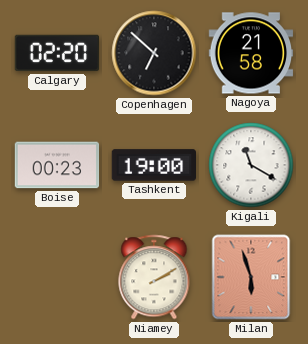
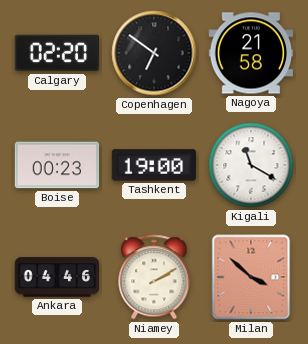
Copenhagen: 6:52 -> 6:51 (154, 53)
Ankara: none -> 04:46 (57, 277)
Milan: 5:57 -> 3:52 (251, 277)
